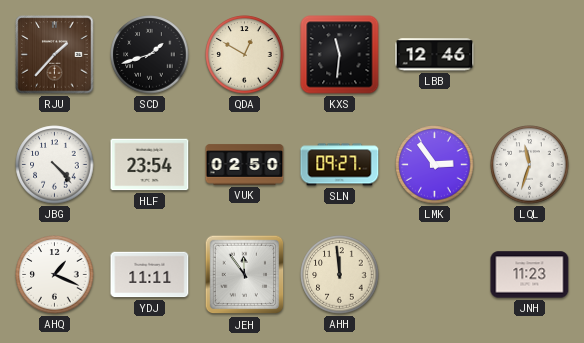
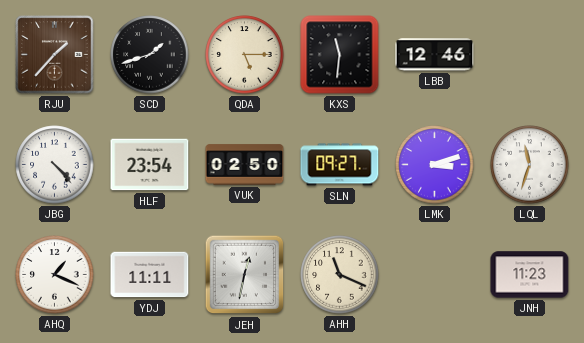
QDA: 12:50 -> 5:15 (245, 55)
LMK: 2:54 -> 3:12 (435, 165)
JEH: 11:54 -> 12:32 (245, 275)
AHH: 11:59 -> 11:19 (340, 275)
